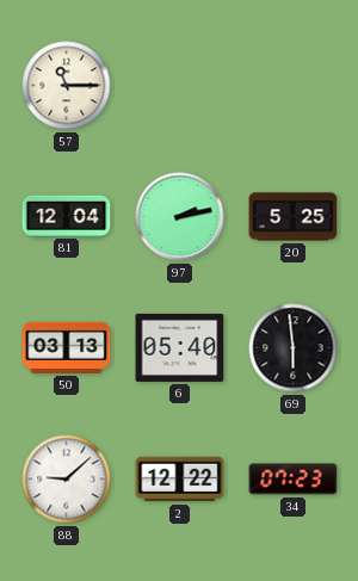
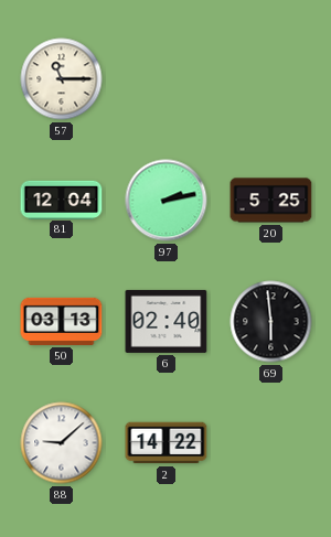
6: 05:40 -> 02:40 (167, 321)
2: 12:22 -> 14:22 (167, 443)
34: 07:23 -> none (294, 480)
